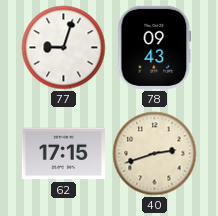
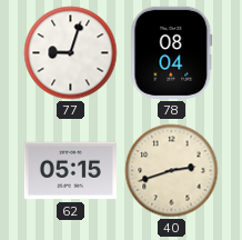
78: 09:43 -> 08:04 (172, 52)
62: 17:15 -> 05:15 (70, 171)
